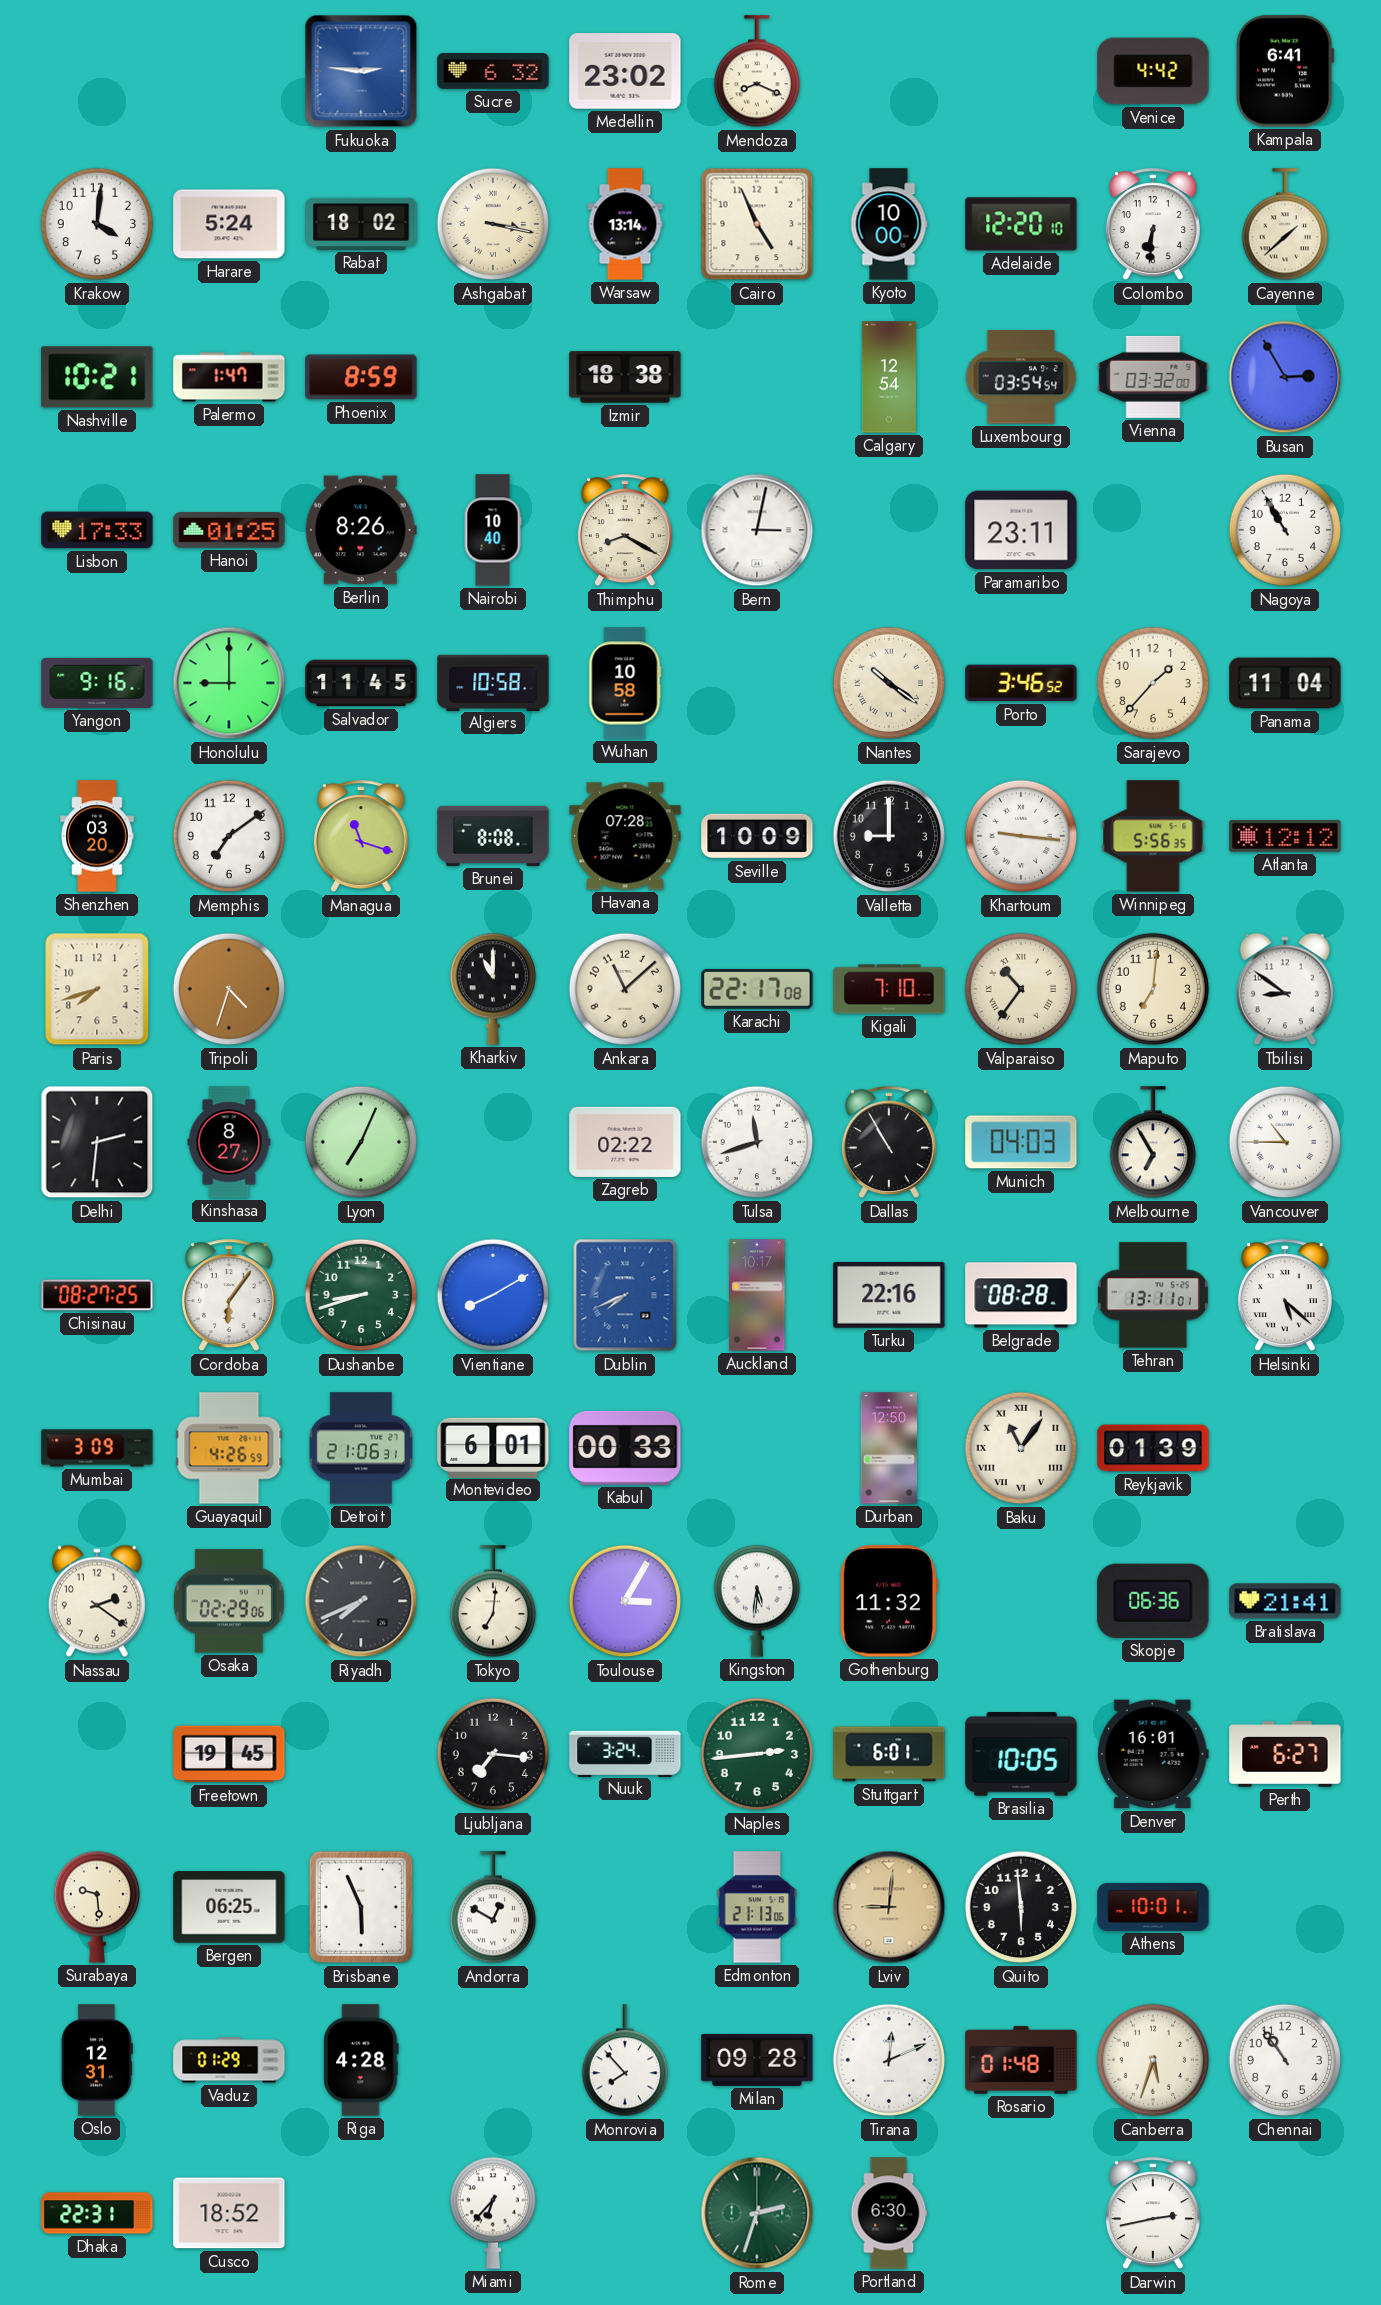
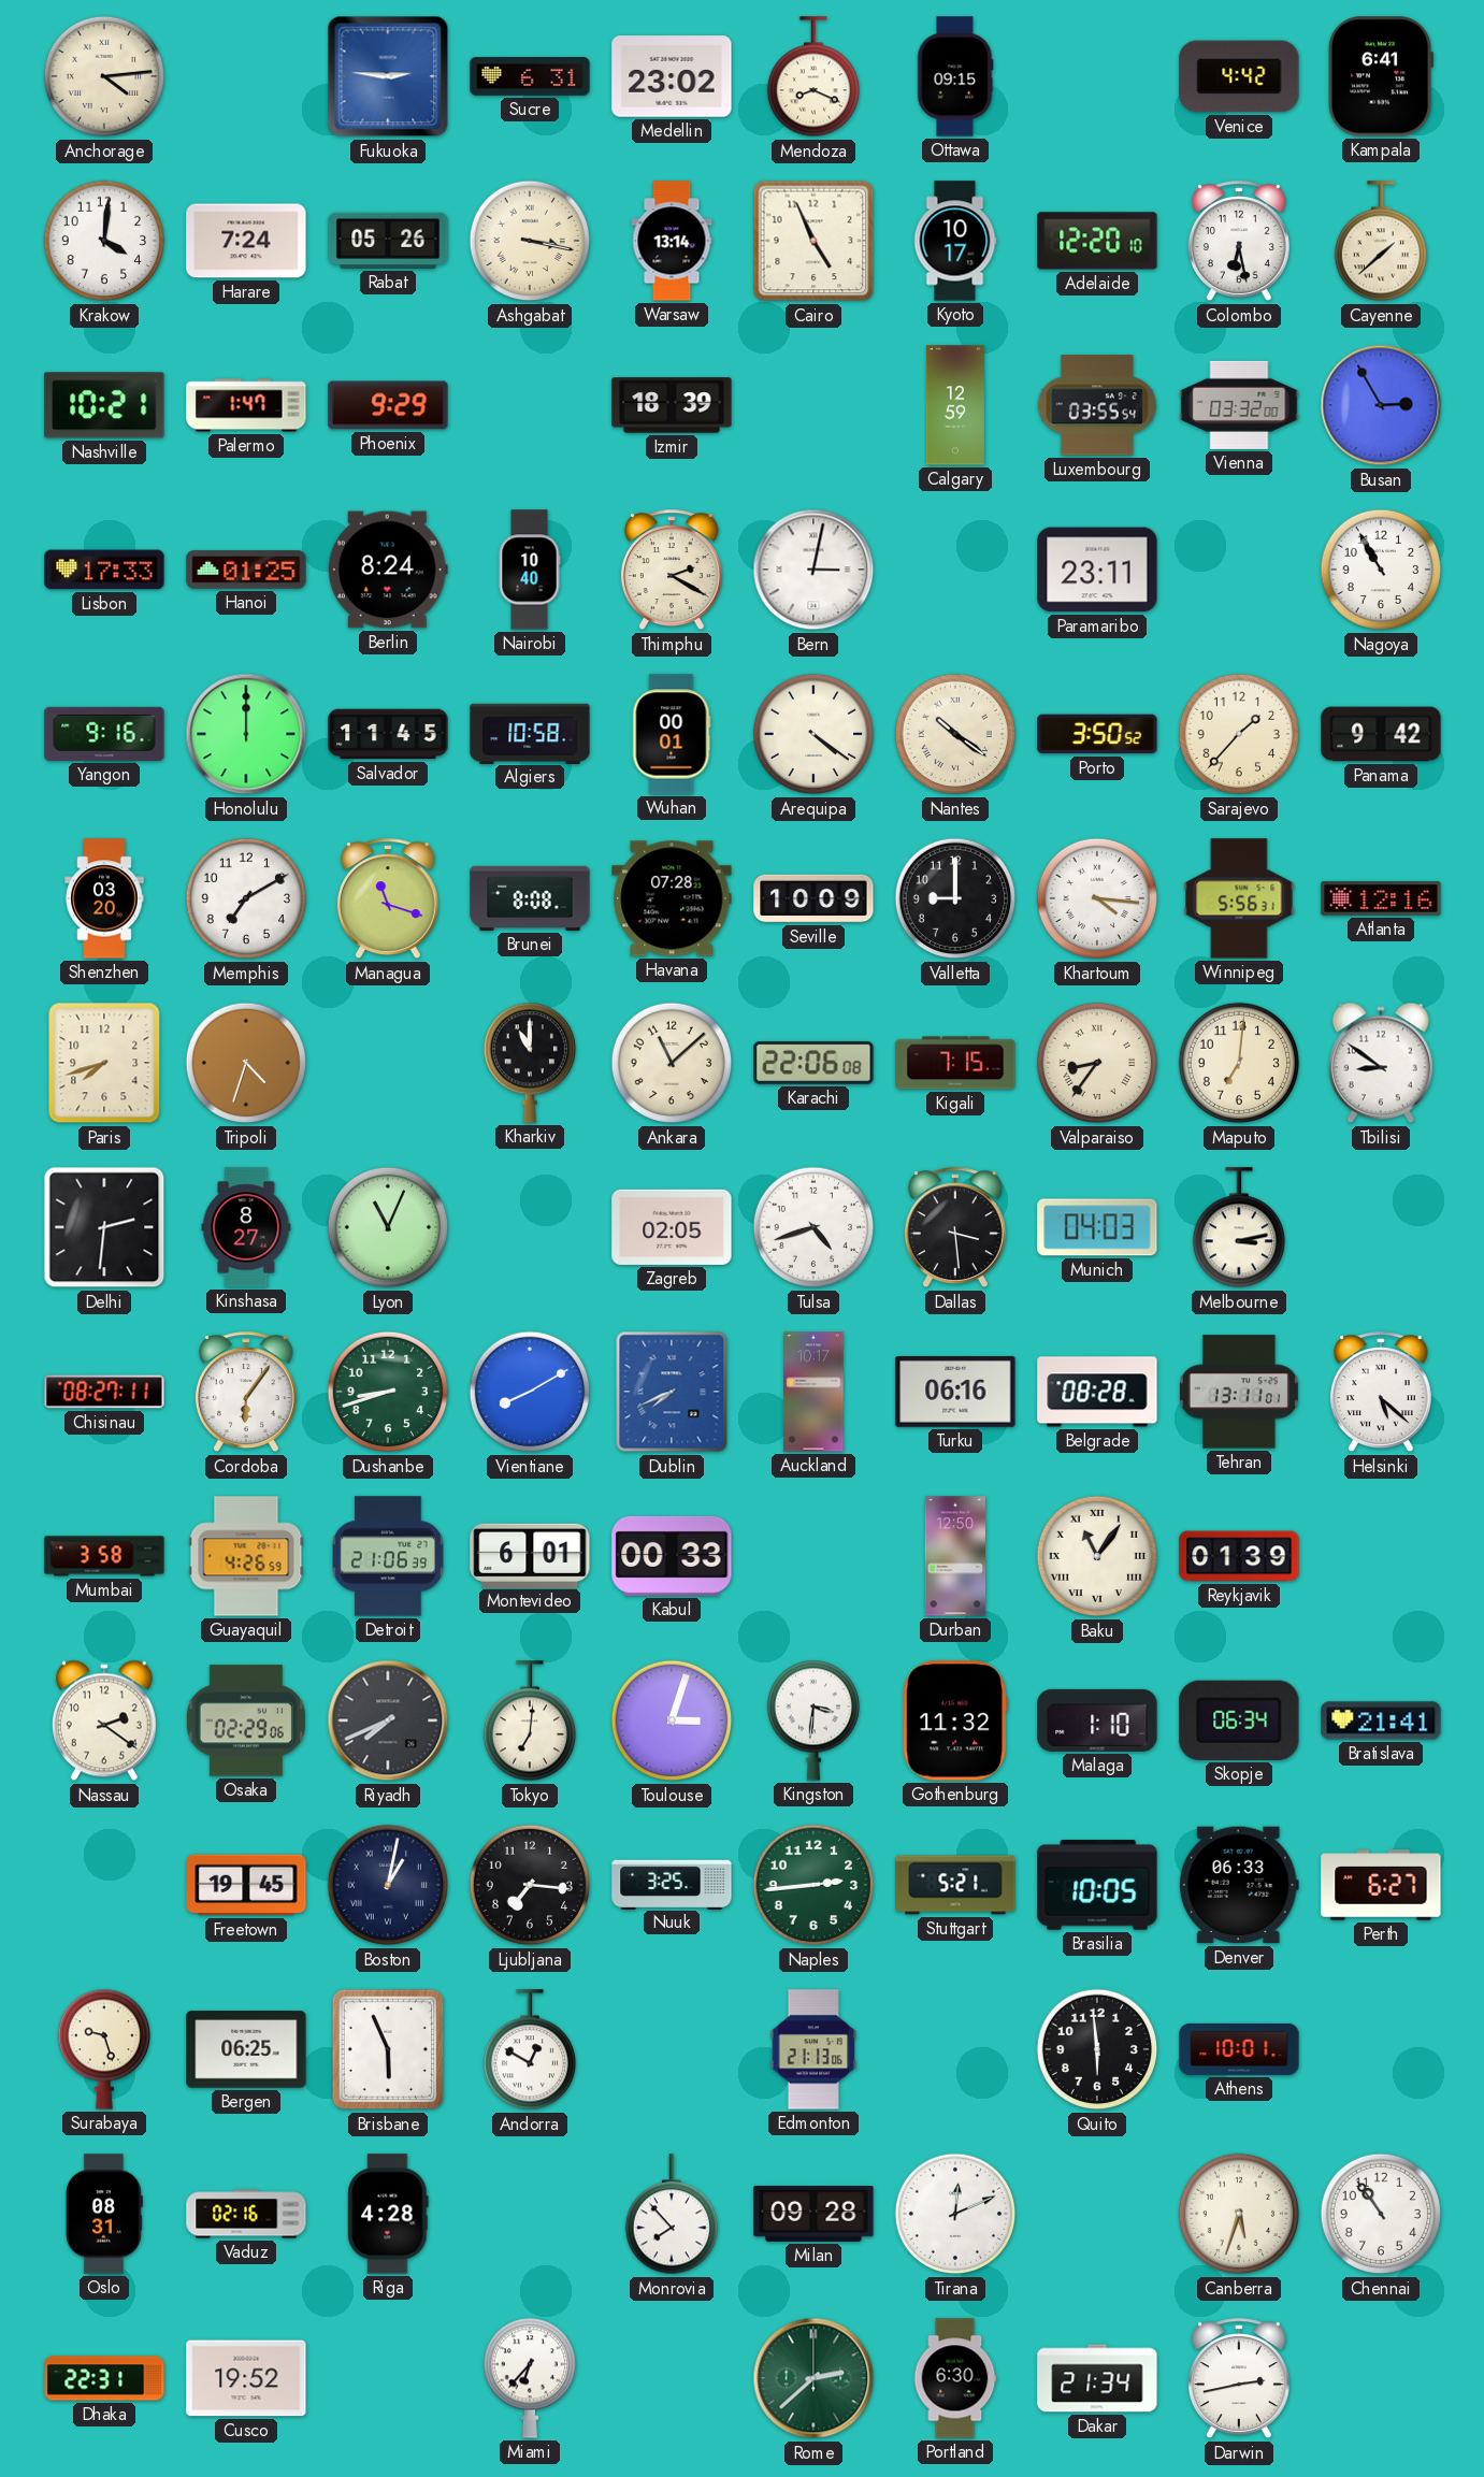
Anchorage: none -> 4:14 (104, 76)
Sucre: 6:32 -> 6:31 (530, 77)
Ottawa: none -> 09:15 (955, 76)
Harare: 5:24 -> 7:24 (246, 241)
Rabat: 18:02 -> 05:26 (388, 241)
Kyoto: 10:00 -> 10:17 (955, 241)
Colombo: 6:31 -> 6:28 (1239, 242)
Phoenix: 8:59 -> 9:29 (388, 405)
Izmir: 18:38 -> 18:39 (672, 405)
Calgary: 12:54 -> 12:59 (955, 405)
Luxembourg: 03:54 -> 03:55 (1097, 405)
Berlin: 8:26 -> 8:24 (388, 570)
Thimphu: 8:20 -> 2:20 (672, 571)
Honolulu: 9:00 -> 12:00 (246, 734)
Wuhan: 10:58 -> 00:01 (672, 734)
Arequipa: none -> 4:21 (813, 734)
Porto: 3:46 -> 3:50 (1097, 734)
Panama: 11:04 -> 9:42 (1381, 734)
Memphis: 7:09 -> 7:10 (246, 898)
Khartoum: 9:16 -> 4:16 (1097, 898)
Winnipeg: 5:56:35 -> 5:56:31 (1239, 898)
Atlanta: 12:12 -> 12:16 (1381, 899)
Karachi: 22:17 -> 22:06 (813, 1063)
Kigali: 7:10 -> 7:15 (955, 1063)
Valparaiso: 10:36 -> 8:36 (1097, 1063)
Lyon: 7:04 -> 11:04 (388, 1227)
Zagreb: 02:22 -> 02:05 (672, 1227)
Tulsa: 11:42 -> 4:42 (813, 1227)
Dallas: 10:55 -> 3:29 (955, 1228)
Melbourne: 6:55 -> 3:13 (1238, 1228)
Vancouver: 10:45 -> none (1285, 1142)
Chisinau: 08:27:25 -> 08:27:11 (104, 1392)
Turku: 22:16 -> 06:16 (955, 1392)
Mumbai: 3:09 -> 3:58 (104, 1556)
Detroit: 21:06:31 -> 21:06:39 (388, 1556)
Toulouse: 3:05 -> 3:03 (672, 1720)
Kingston: 5:31 -> 3:31 (812, 1720)
Malaga: none -> 1:10 (1097, 1720)
Skopje: 06:36 -> 06:34 (1239, 1720)
Boston: none -> 1:02 (388, 1885)
Nuuk: 3:24 -> 3:25 (672, 1884)
Stuttgart: 6:01 -> 5:21 (955, 1885)
Denver: 16:01 -> 06:33 (1239, 1885)
Surabaya: 9:29 -> 9:27 (103, 2049)
Lviv: 9:01 -> none (889, 1907)
Oslo: 12:31 -> 08:31 (104, 2214)
Vaduz: 01:29 -> 02:16 (246, 2214)
Rosario: 01:48 -> none (1021, 2060)
Cusco: 18:52 -> 19:52 (246, 2378)
Rome: 2:33 -> 2:38 (813, 2378)
Dakar: none -> 21:34 (1097, 2378)
